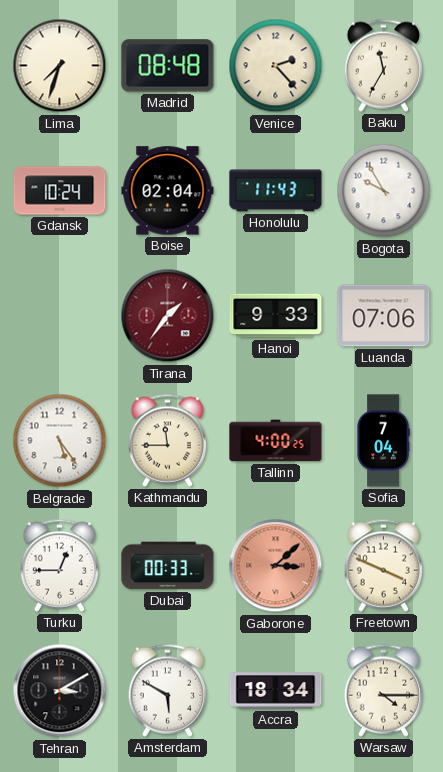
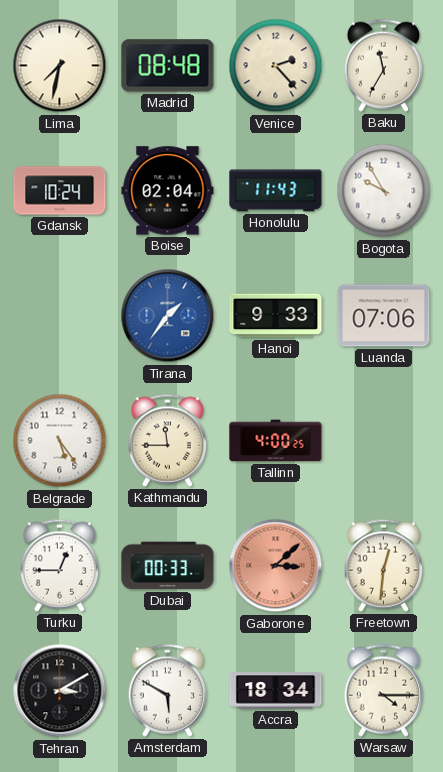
Lima: 7:33 -> 7:32 (60, 66)
Tirana dial: burgundy -> blue (168, 316)
Sofia: 7:04 -> none (383, 441)
Freetown: 3:49 -> 12:31 (383, 565)
